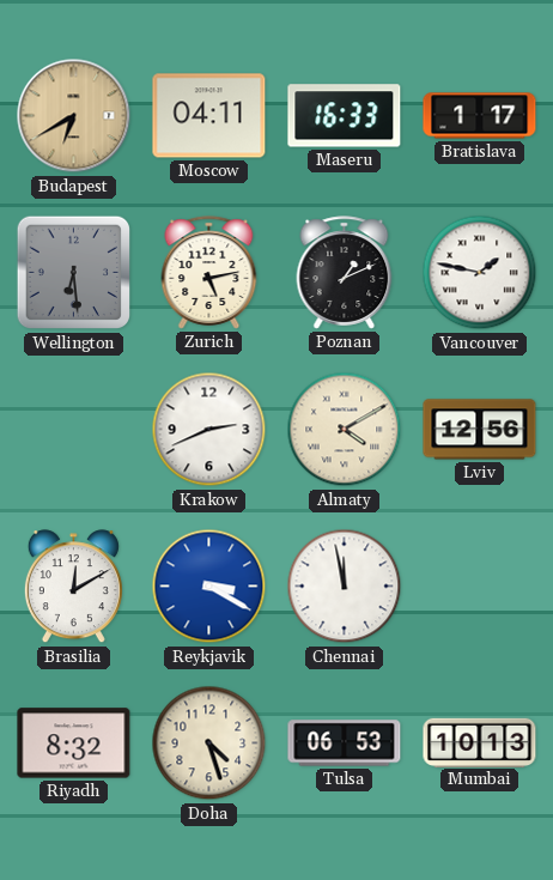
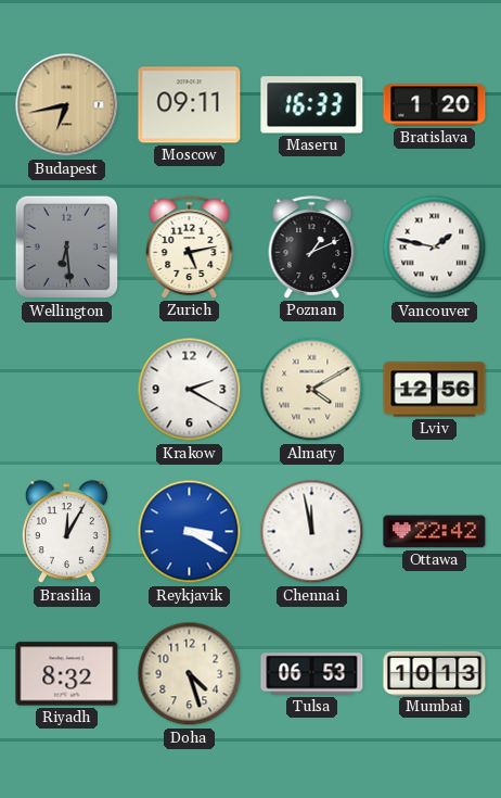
Budapest: 6:40 -> 6:43 (67, 105)
Moscow: 04:11 -> 09:11 (190, 105)
Bratislava: 1:17 -> 1:20 (435, 105)
Krakow: 2:41 -> 2:20 (190, 390)
Brasilia: 12:10 -> 12:05 (66, 532)
Ottawa: none -> 22:42 (435, 532)
